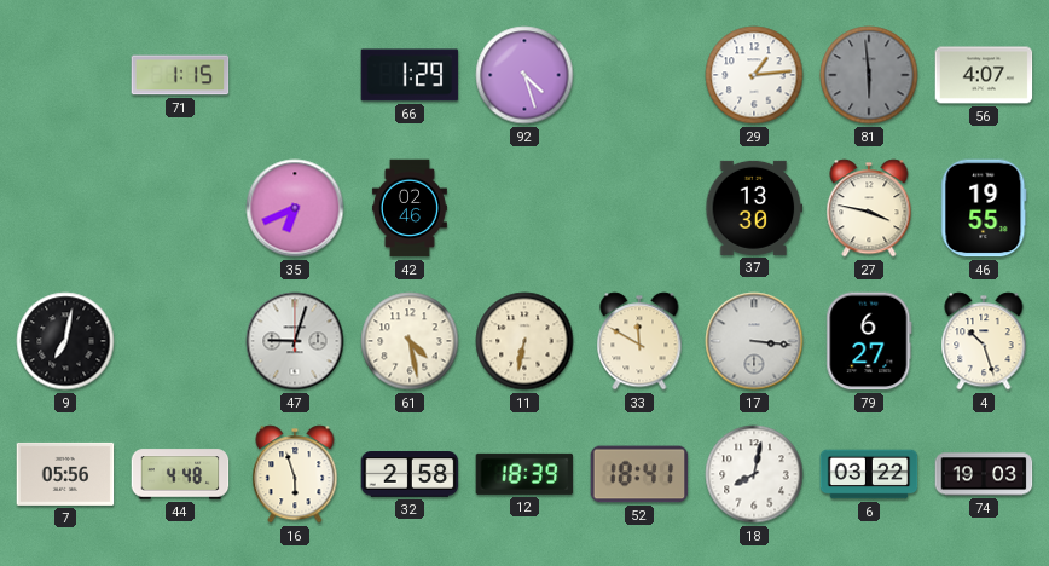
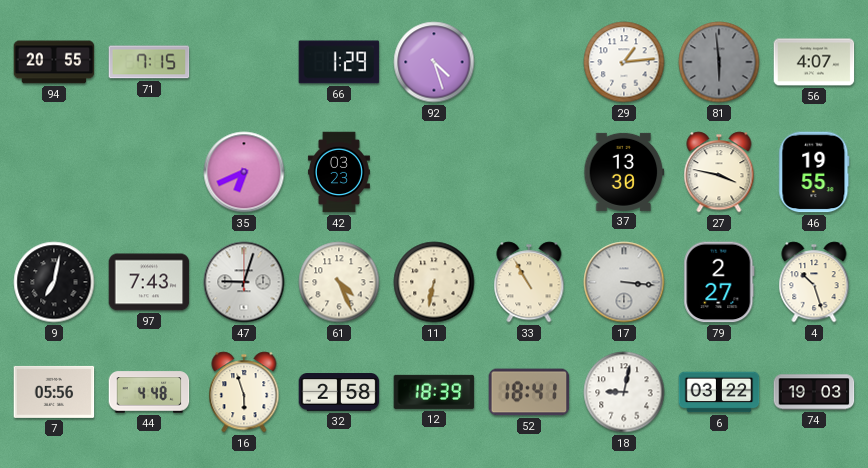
94: none -> 20:55 (54, 62)
71: 1:15 -> 7:15 (149, 62)
42: 02:46 -> 03:23 (339, 172)
97: none -> 7:43 (149, 282)
61: 4:28 -> 4:26 (339, 282)
33: 11:50 -> 10:55 (529, 282)
79: 6:27 -> 2:27 (719, 282)
18: 8:02 -> 9:02 (624, 392)
